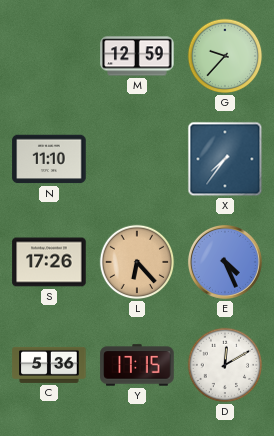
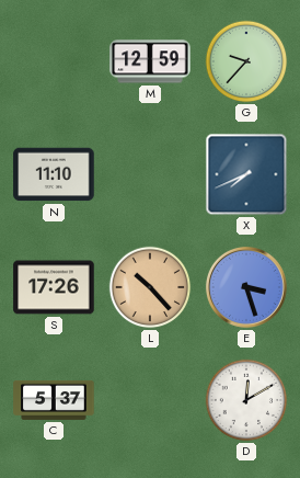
X: 7:36 -> 7:41 (246, 174)
L: 6:23 -> 10:23 (150, 287)
E: 4:26 -> 3:27 (246, 287)
C: 5:36 -> 5:37 (54, 400)
Y: 17:15 -> none (137, 365)
